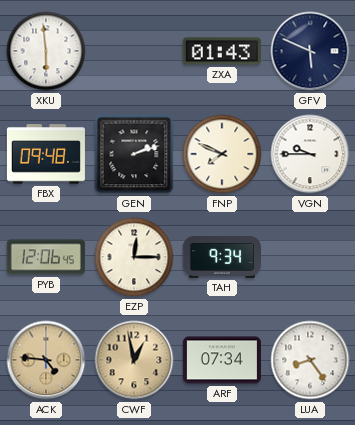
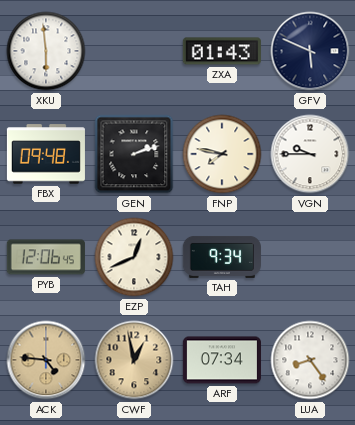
FNP: 7:49 -> 7:47 (222, 154)
EZP: 12:15 -> 12:41 (134, 257)
